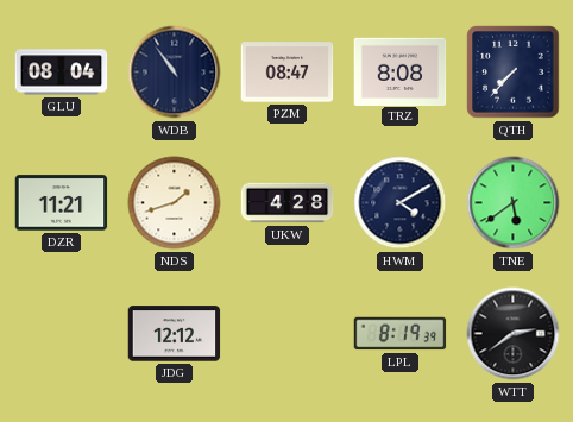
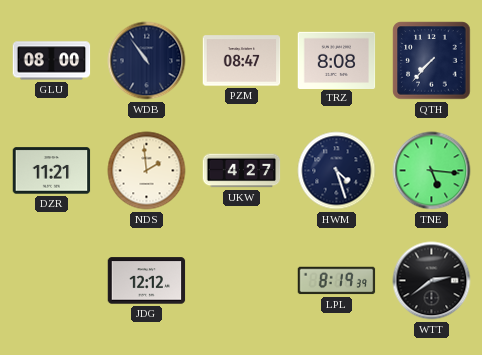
GLU: 08:04 -> 08:00 (52, 61)
NDS: 1:42 -> 1:59 (147, 171)
UKW: 4:28 -> 4:27 (242, 171)
HWM: 4:10 -> 4:27 (337, 171)
TNE: 5:39 -> 5:16 (432, 171)
